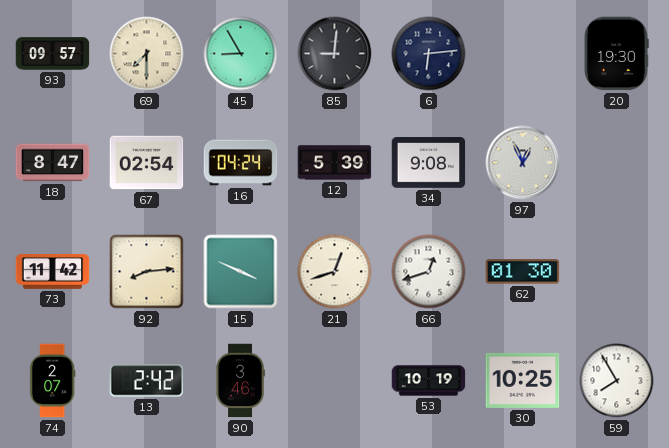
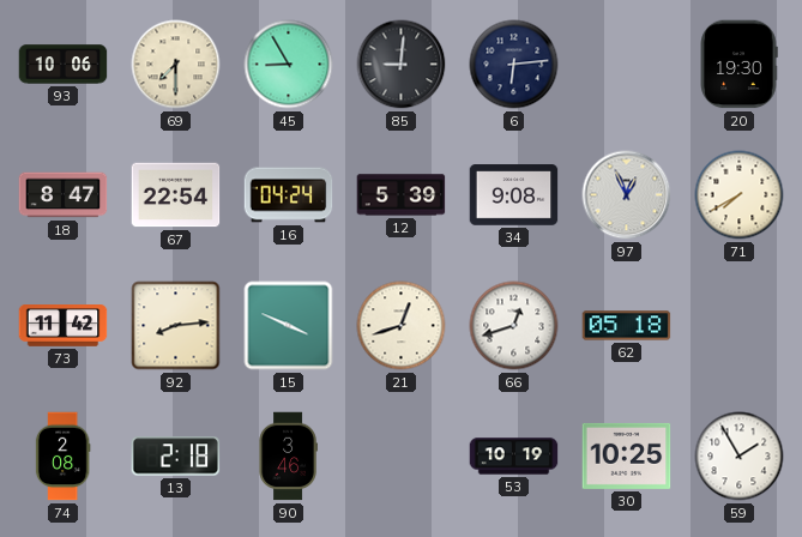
93: 09:57 -> 10:06 (64, 65)
67: 02:54 -> 22:54 (176, 195)
71: none -> 7:40 (740, 195)
62: 01:30 -> 05:18 (627, 326)
74: 2:07 -> 2:08 (62, 457)
13: 2:42 -> 2:18 (176, 457)
59: 7:55 -> 1:55 (740, 457)
